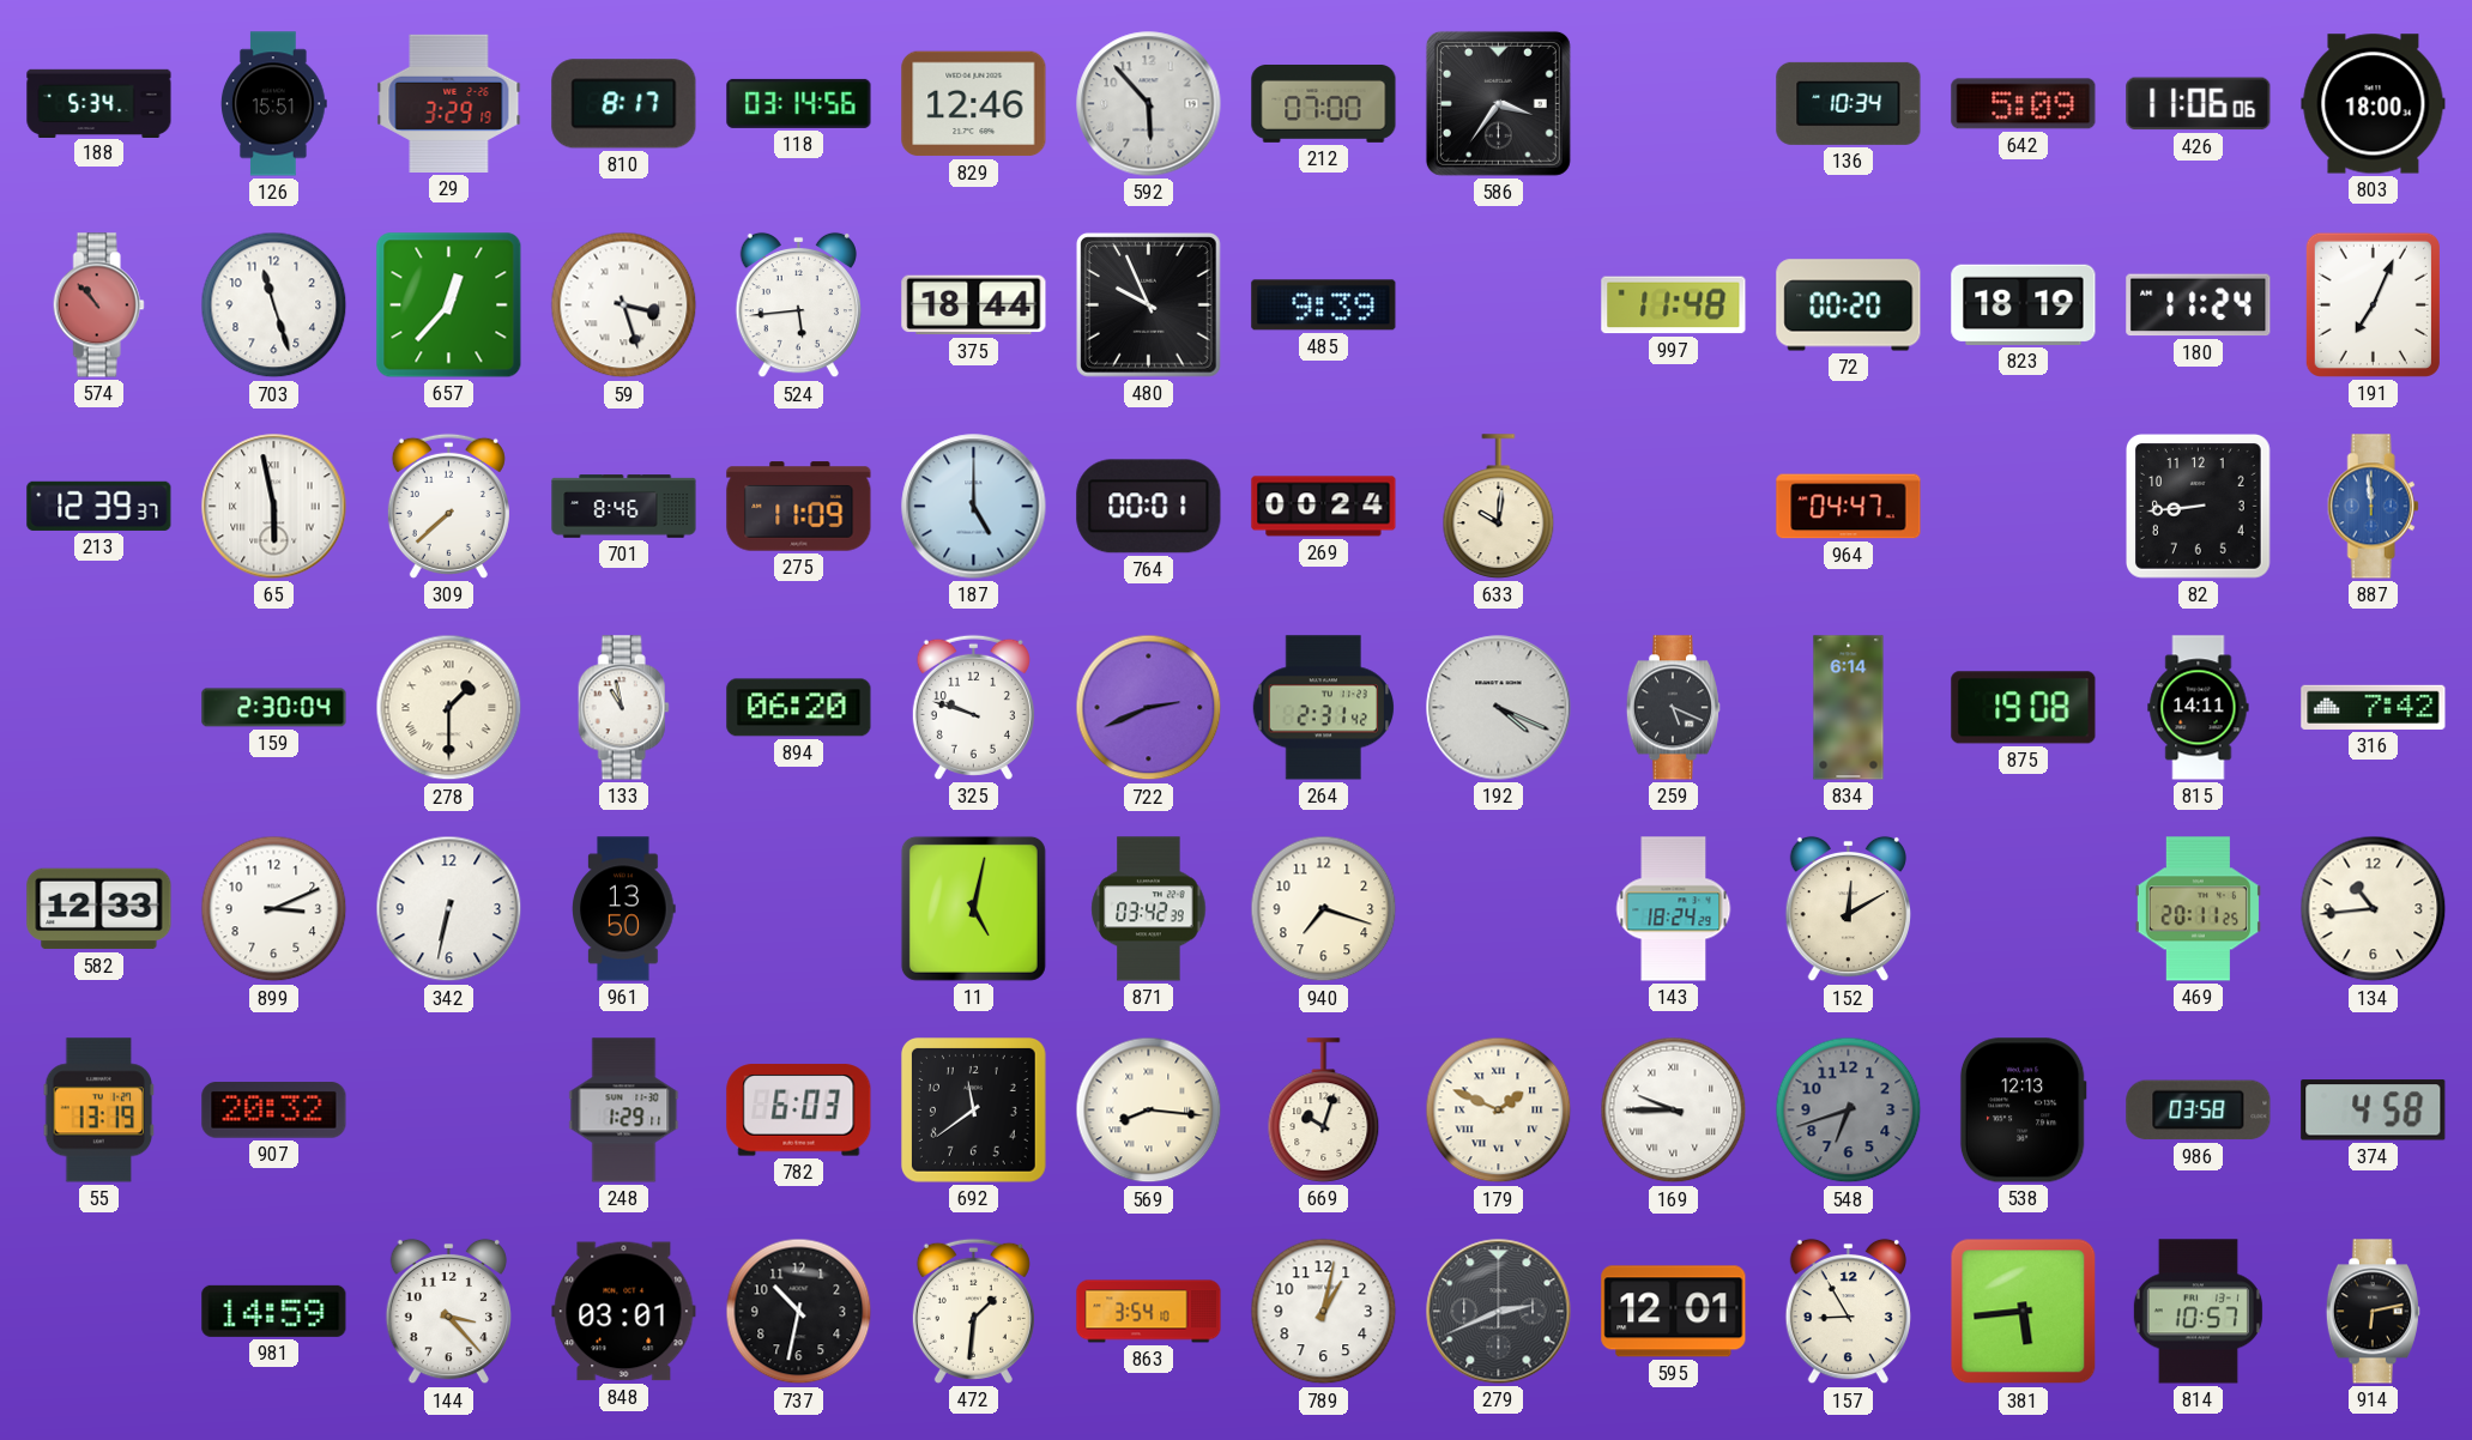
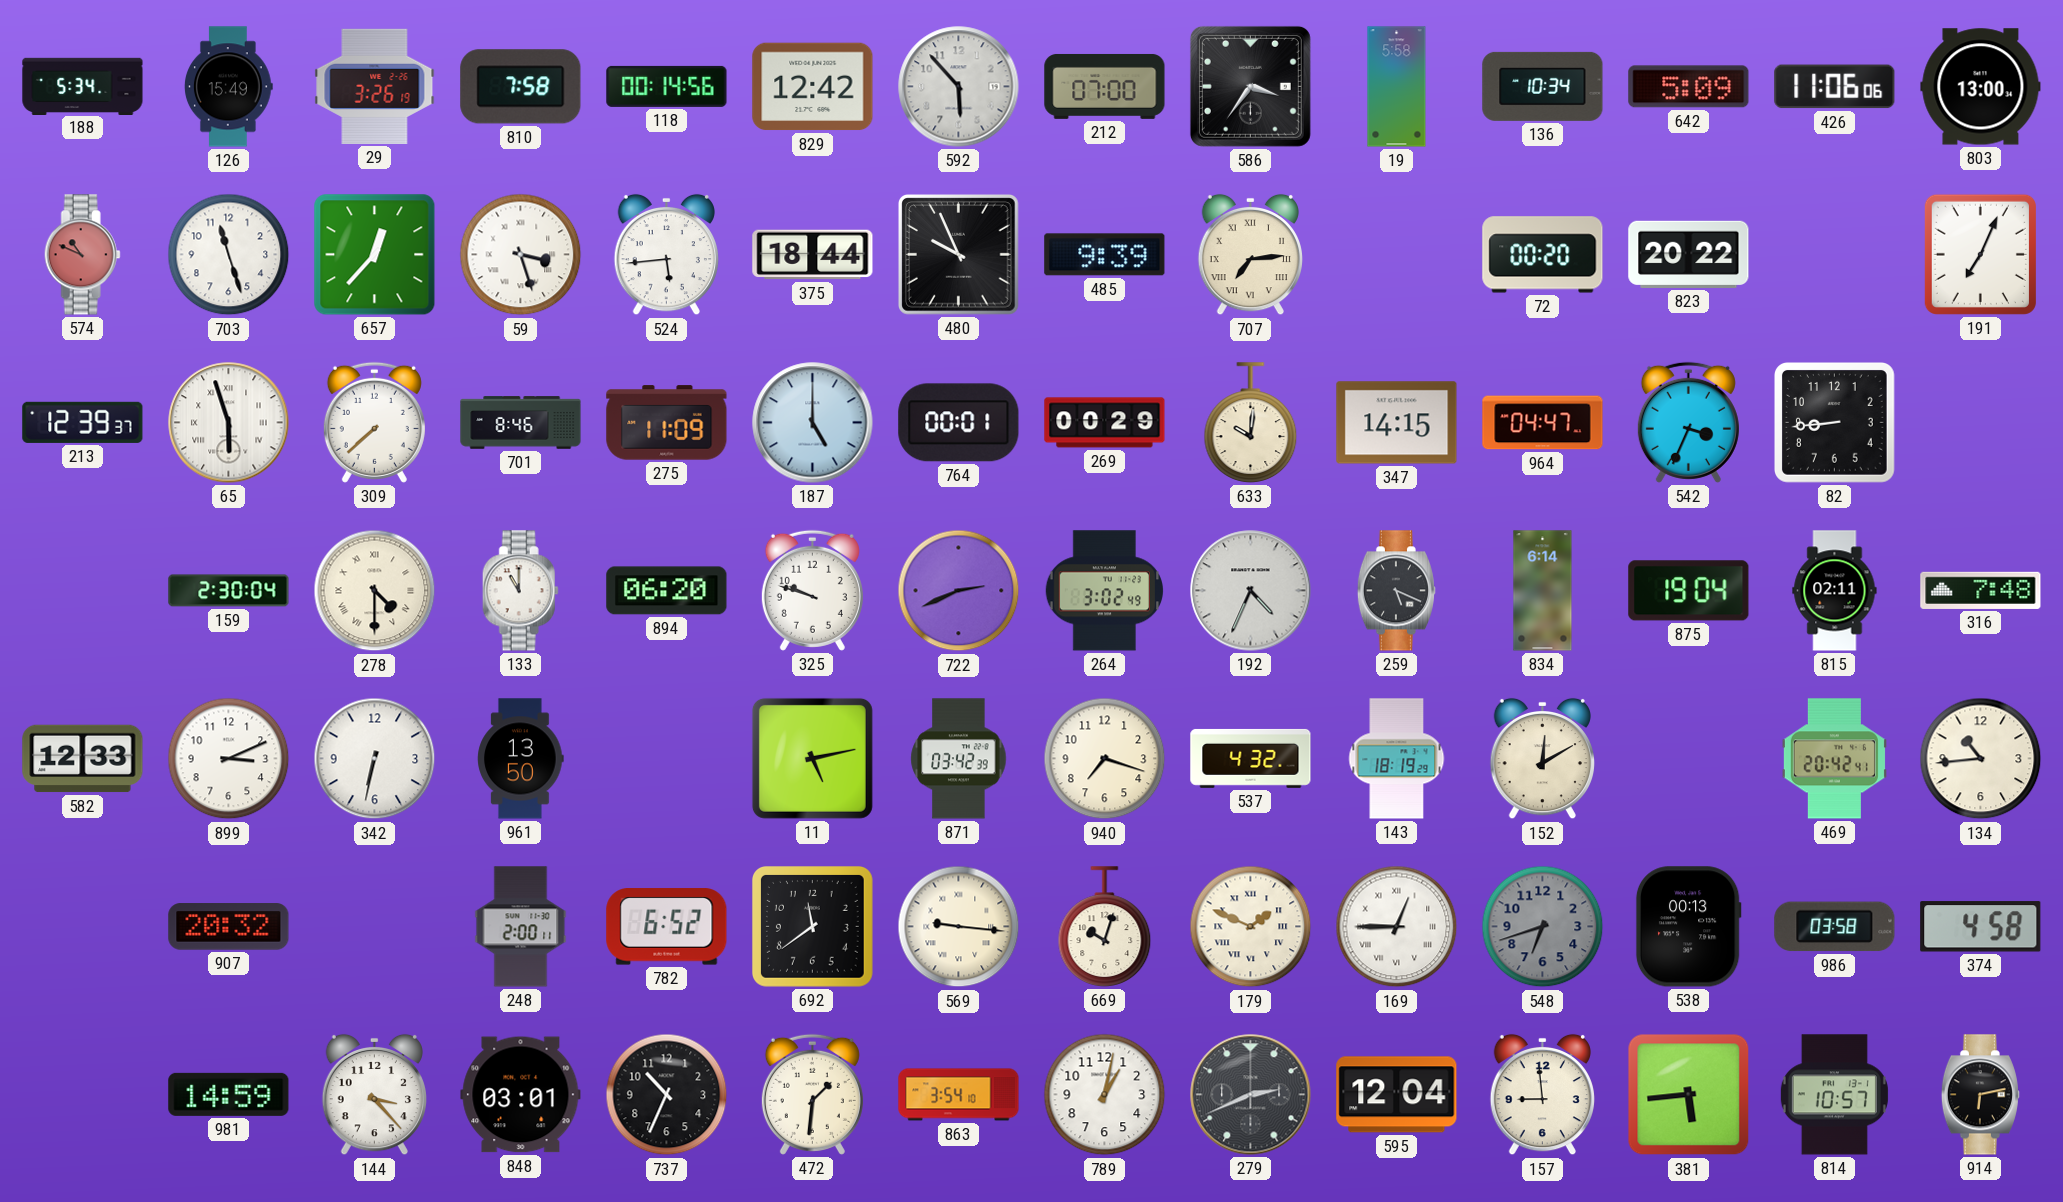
126: 15:51 -> 15:49 (229, 87)
29: 3:29 -> 3:26 (375, 86)
810: 8:17 -> 7:58 (521, 87)
118: 03:14 -> 00:14 (667, 86)
829: 12:46 -> 12:42 (813, 87)
19: none -> 5:58 (1397, 87)
803: 18:00 -> 13:00 (1981, 87)
574: 10:53 -> 10:49 (82, 255)
707: none -> 7:14 (1250, 255)
997: 11:48 -> none (1674, 305)
823: 18:19 -> 20:22 (1689, 254)
180: 11:24 -> none (2199, 305)
65: 5:58 -> 5:57 (229, 423)
269: 00:24 -> 00:29 (1105, 423)
347: none -> 14:15 (1397, 423)
542: none -> 3:34 (1688, 422)
887: 11:59 -> none (2373, 507)
278: 1:30 -> 4:30 (375, 591)
133: 10:58 -> 11:00 (520, 591)
264: 2:31 -> 3:02 (1104, 591)
192: 4:19 -> 4:34 (1251, 591)
875: 19:08 -> 19:04 (1689, 591)
815: 14:11 -> 02:11 (1835, 591)
316: 7:42 -> 7:48 (1981, 590)
11: 5:02 -> 5:13 (812, 758)
537: none -> 4:32 (1251, 758)
143: 18:24 -> 18:19 (1397, 759)
469: 20:11 -> 20:42 (1834, 759)
55: 13:19 -> none (99, 1111)
248: 1:29 -> 2:00 (521, 927)
782: 6:03 -> 6:52 (667, 927)
569: 8:16 -> 9:16 (959, 927)
169: 9:45 -> 12:45 (1397, 927)
538: 12:13 -> 00:13 (1688, 927)
737: 10:32 -> 10:34 (667, 1095)
595: 12:01 -> 12:04 (1397, 1095)
157: 8:55 -> 8:59 (1542, 1095)
